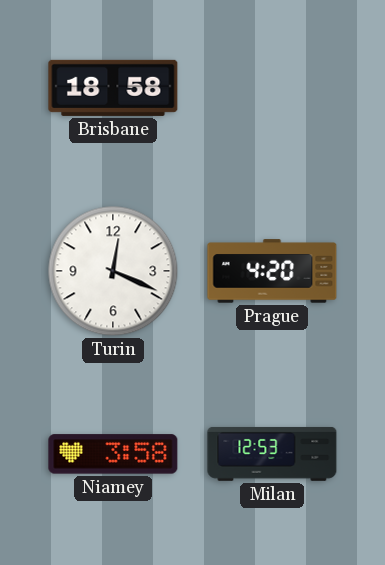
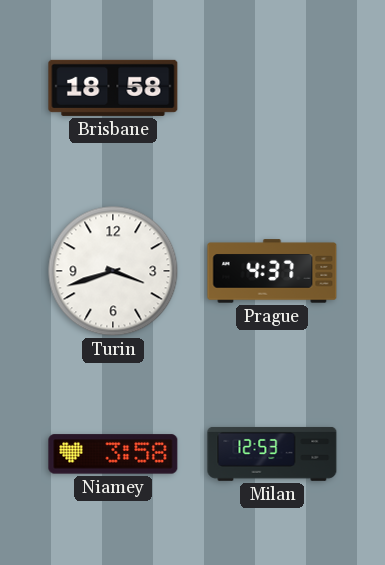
Turin: 12:19 -> 3:42 (113, 271)
Prague: 4:20 -> 4:37 (272, 271)
